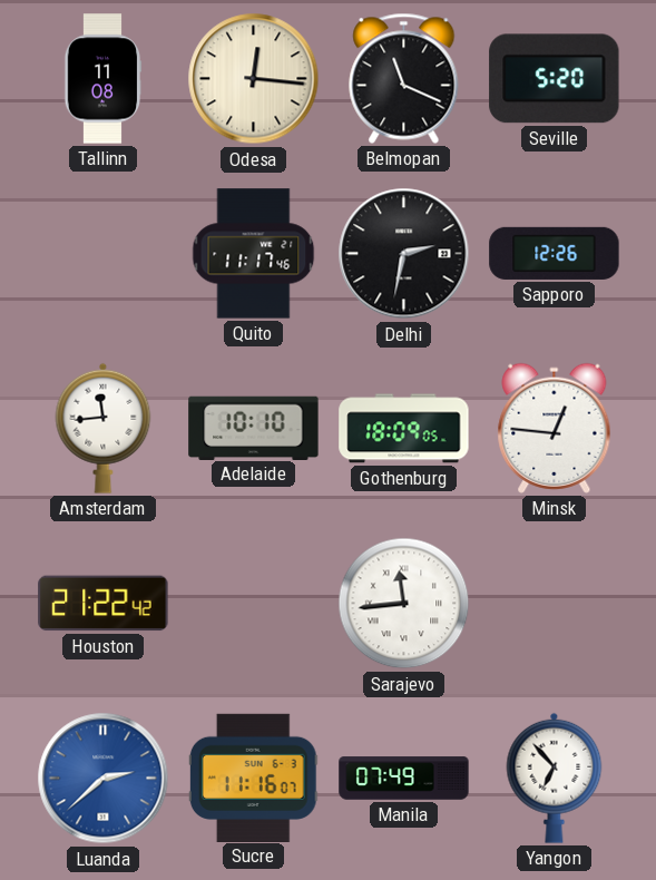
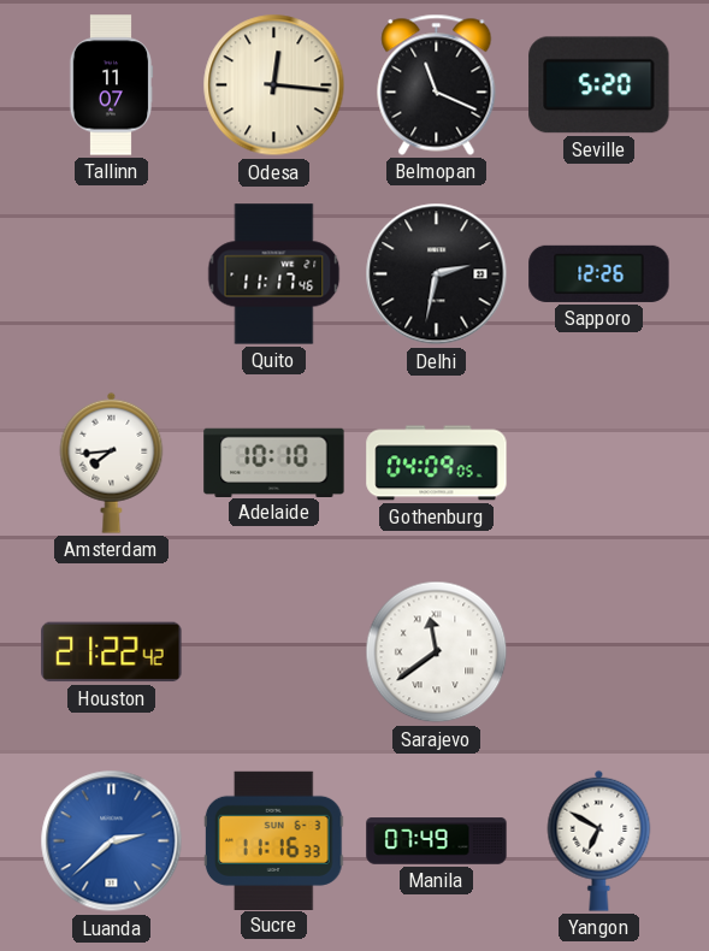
Tallinn: 11:08 -> 11:07 (111, 85)
Amsterdam: 11:44 -> 7:44 (112, 462)
Gothenburg: 18:09 -> 04:09 (437, 463)
Minsk: 12:46 -> none (555, 428)
Sarajevo: 11:44 -> 11:39 (437, 652)
Sucre: 11:16:07 -> 11:16:33 (273, 840)
Yangon: 6:53 -> 6:50 (599, 840)
